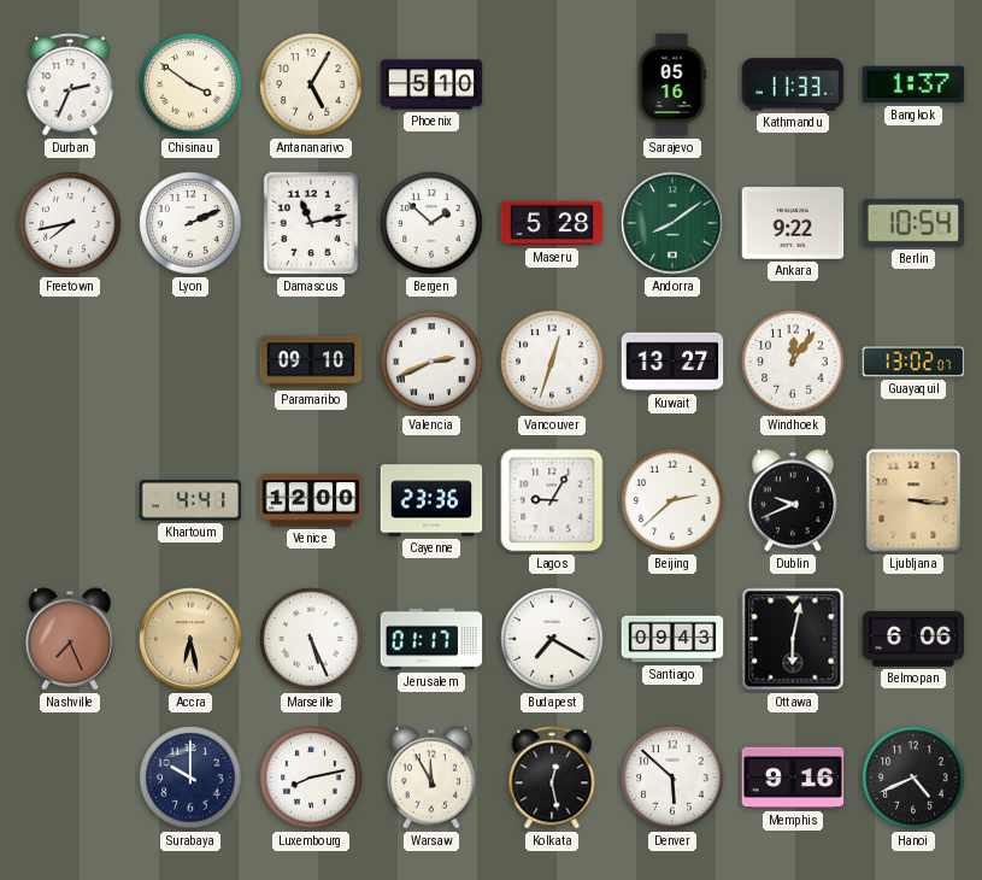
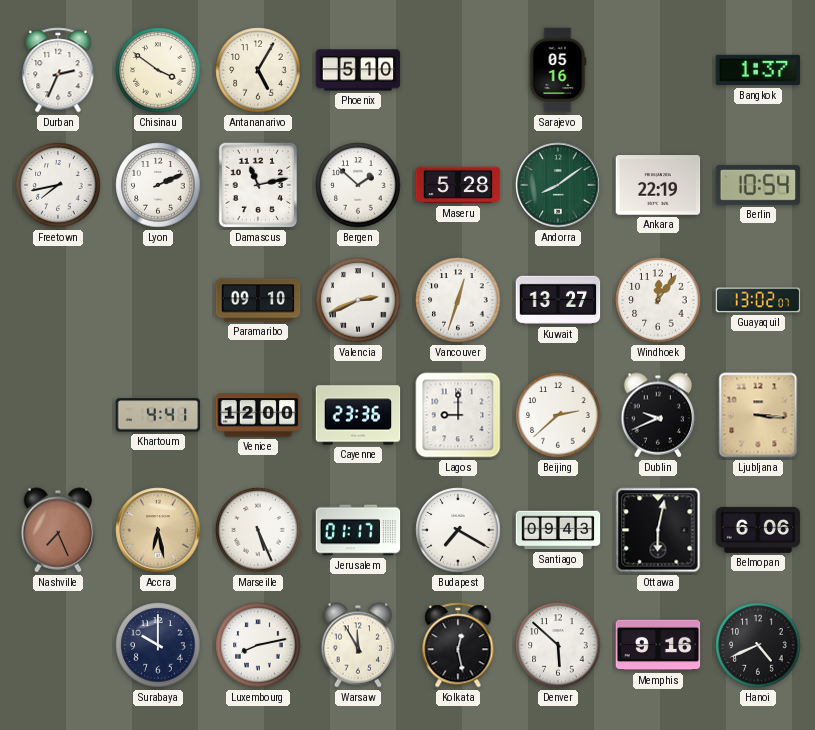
Kathmandu: 11:33 -> none (793, 84)
Ankara: 9:22 -> 22:19 (658, 185)
Lagos: 9:05 -> 9:00 (458, 415)
